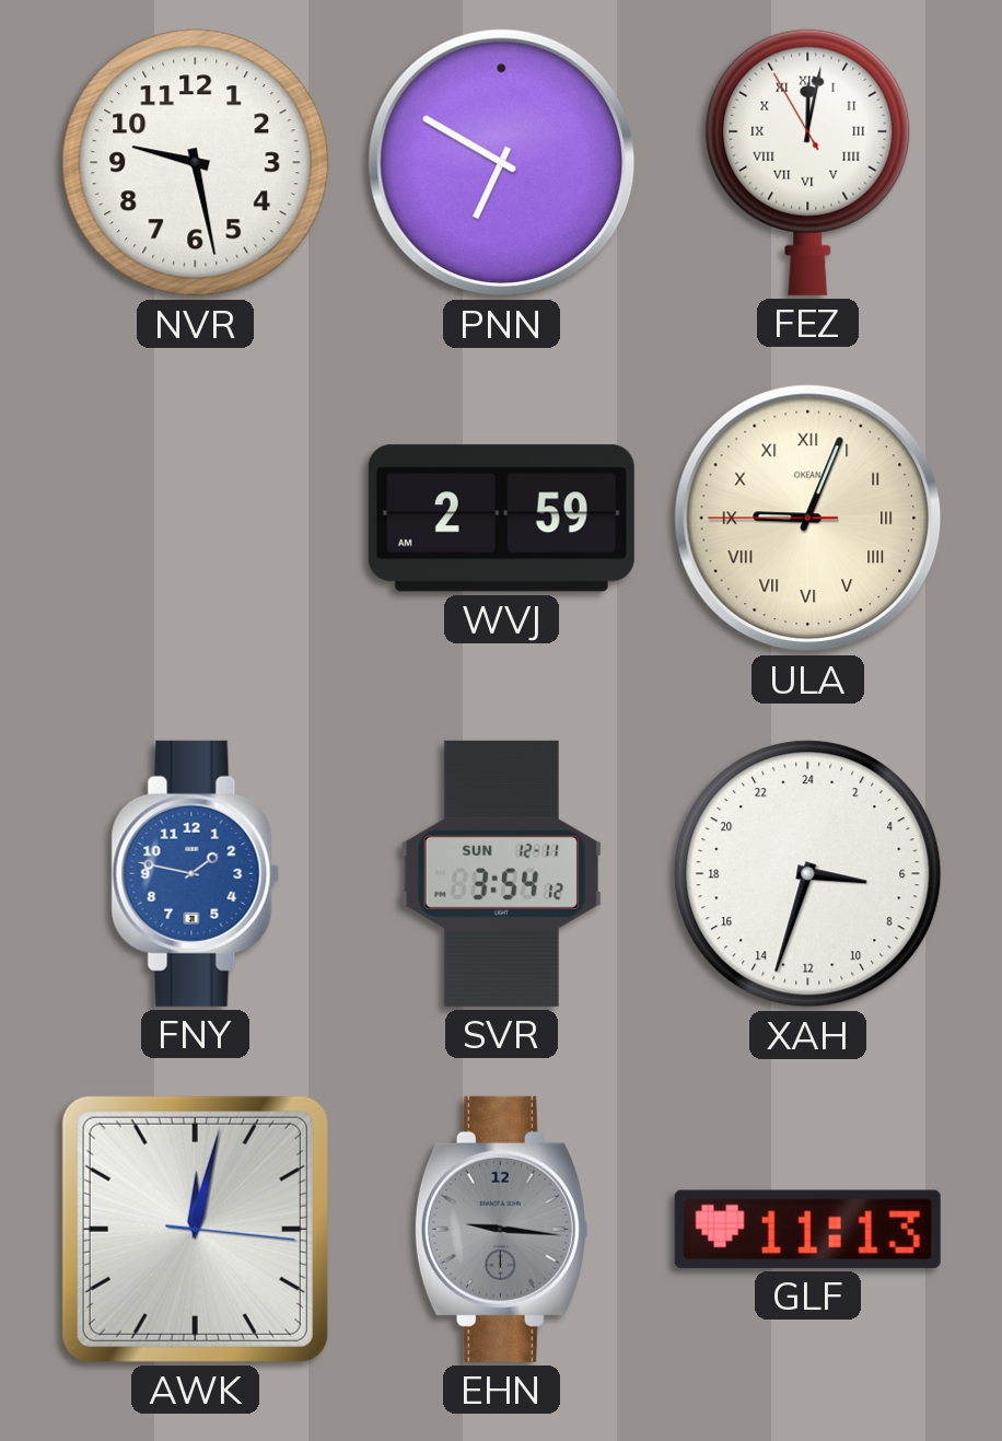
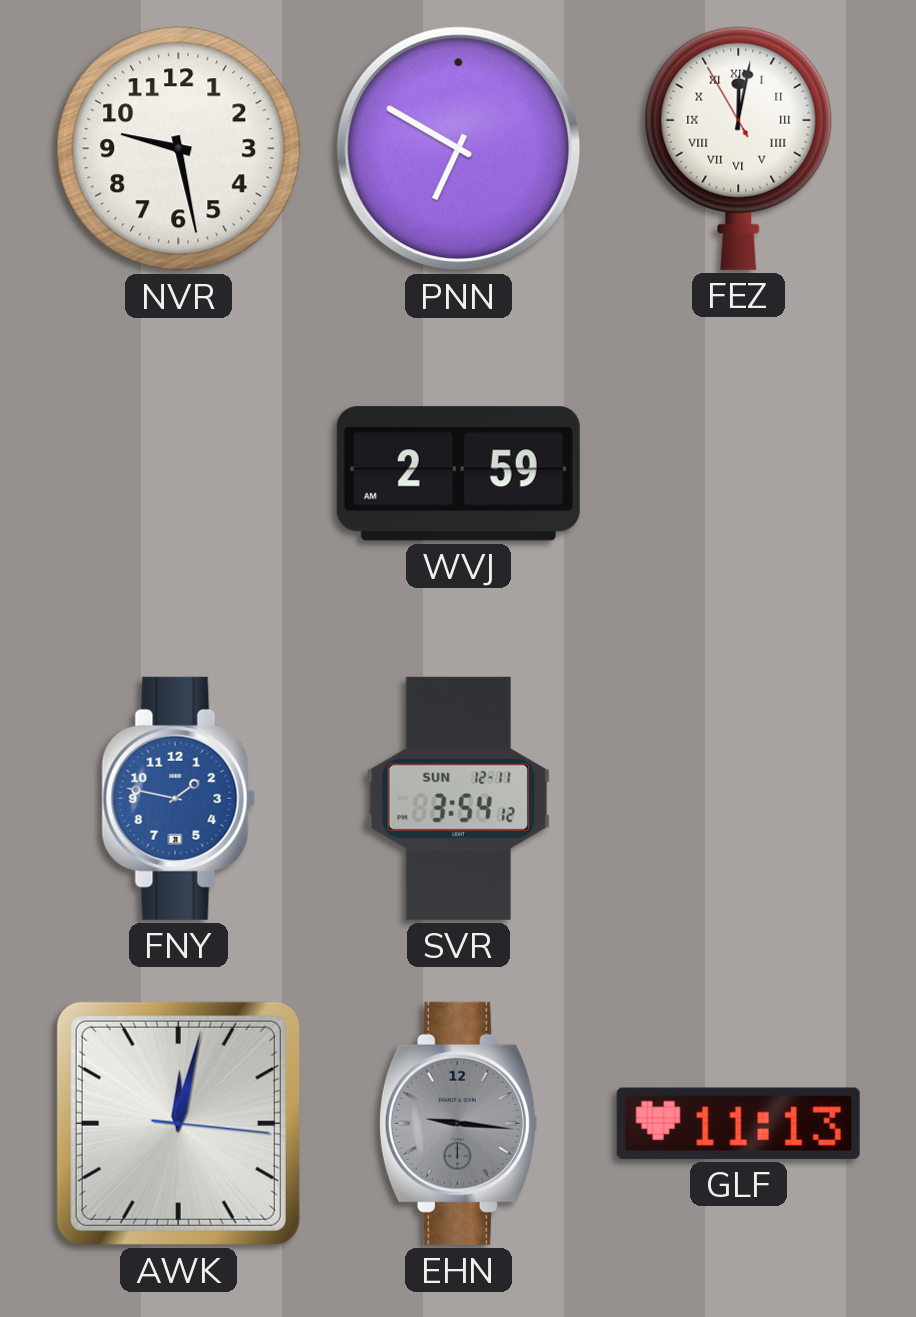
ULA: 9:03 -> none (808, 519)
XAH: 6:33 -> none (808, 874)
